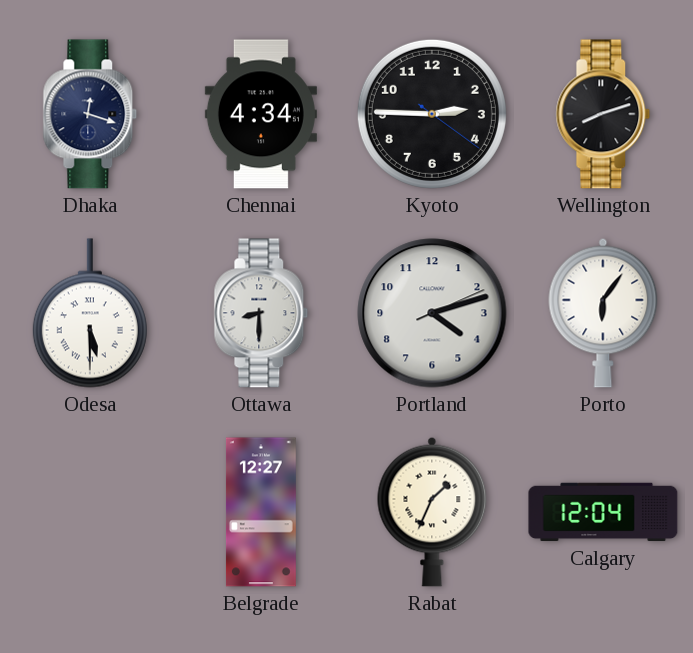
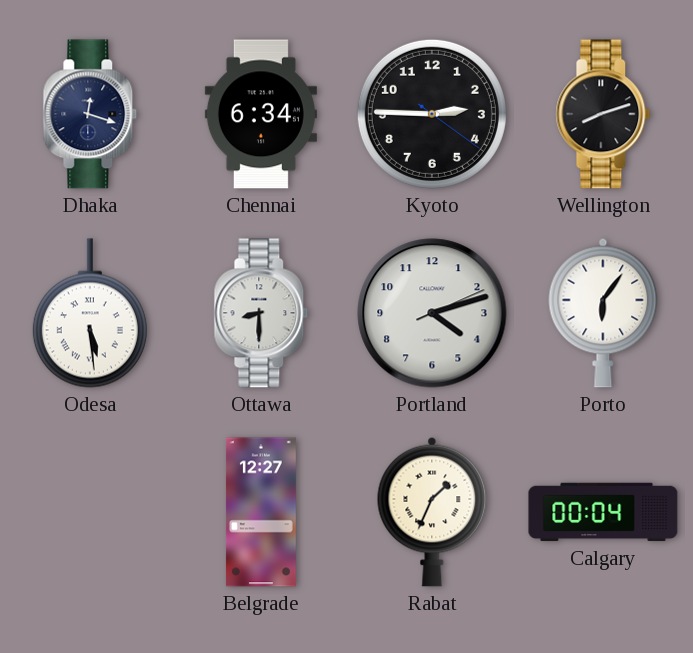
Chennai: 4:34 -> 6:34 (261, 114)
Odesa: 5:30 -> 5:29 (90, 313)
Calgary: 12:04 -> 00:04 (603, 512)
